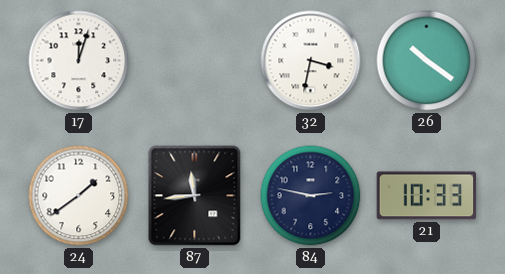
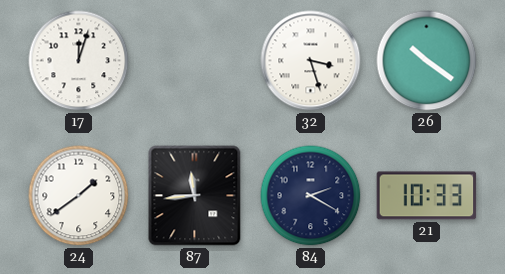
32: 3:32 -> 3:27 (311, 61)
84: 2:47 -> 2:20 (311, 196)
